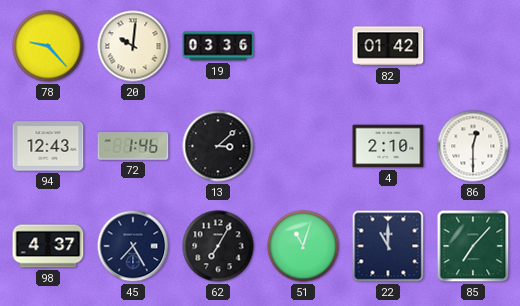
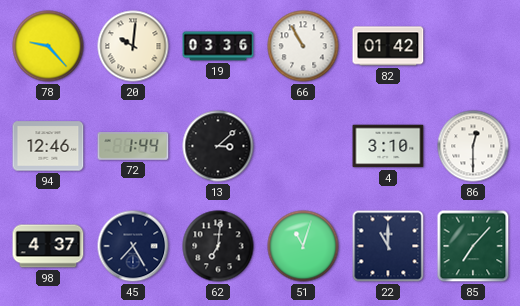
66: none -> 10:55 (303, 46)
94: 12:43 -> 12:46 (48, 146)
72: 1:46 -> 1:44 (133, 147)
4: 2:10 -> 3:10 (388, 146)
62: 7:05 -> 7:01 (218, 246)
